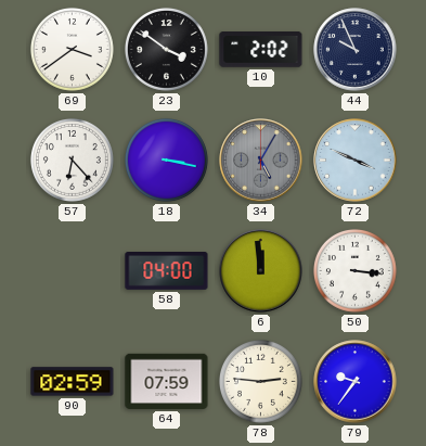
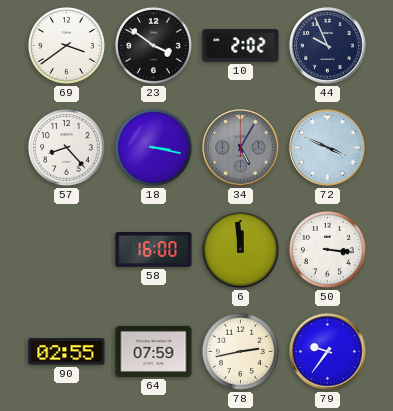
57: 6:23 -> 8:23 (66, 147)
58: 04:00 -> 16:00 (154, 250)
90: 02:59 -> 02:55 (67, 352)
78: 2:46 -> 2:43 (240, 351)
